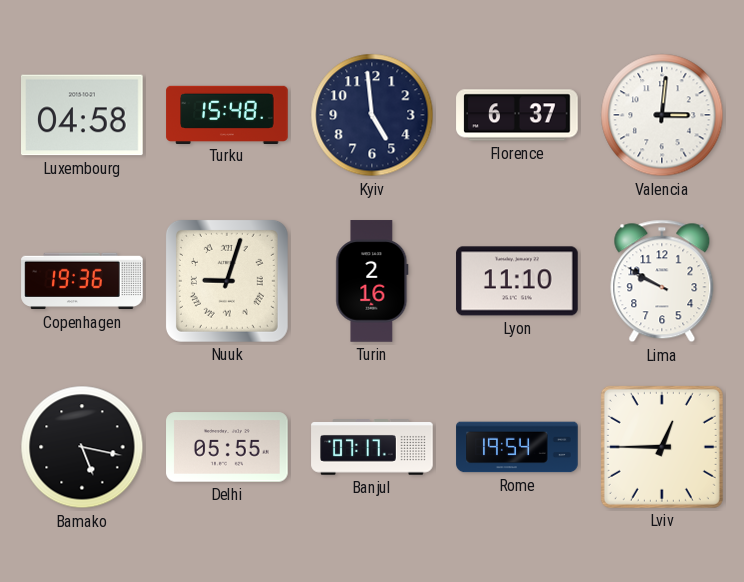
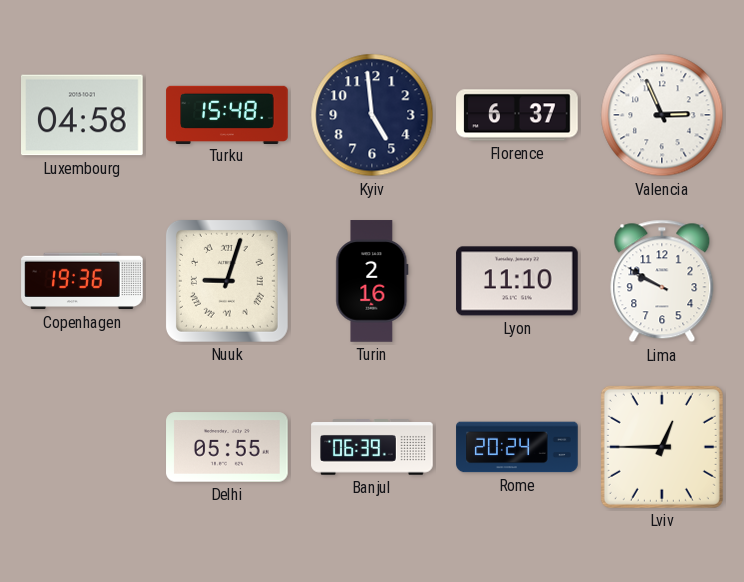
Valencia: 3:01 -> 2:56 (662, 115)
Bamako: 5:17 -> none (82, 447)
Banjul: 07:17 -> 06:39 (372, 447)
Rome: 19:54 -> 20:24 (517, 447)
